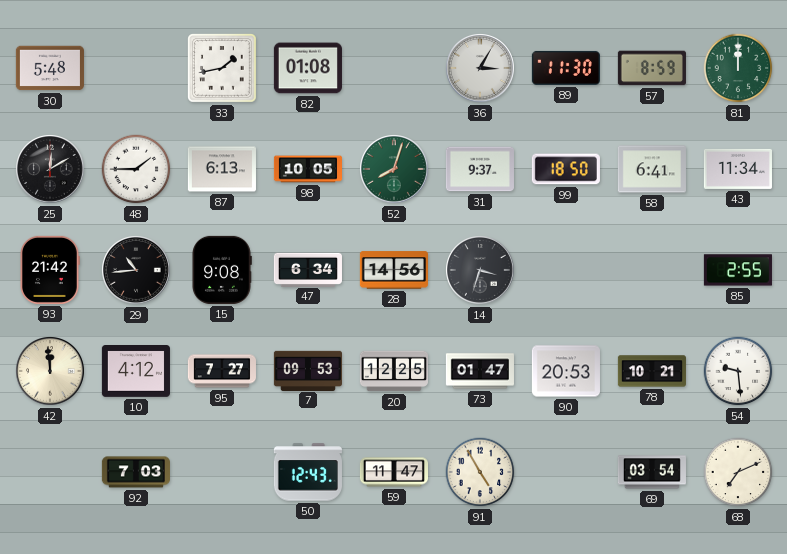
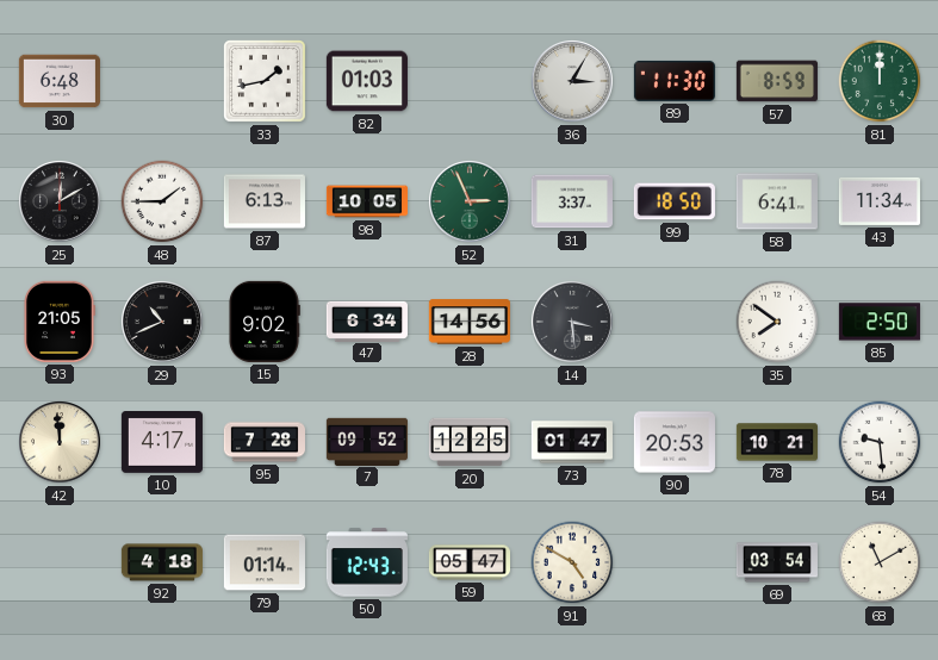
30: 5:48 -> 6:48 (60, 81)
82: 01:08 -> 01:03 (367, 81)
52: 8:03 -> 2:56 (471, 203)
31: 9:37 -> 3:37 (572, 201)
93: 21:42 -> 21:05 (60, 322)
29: 10:44 -> 10:41 (163, 323)
15: 9:08 -> 9:02 (265, 322)
14: 3:33 -> 3:29 (573, 323)
35: none -> 7:51 (777, 322)
85: 2:55 -> 2:50 (880, 322)
10: 4:12 -> 4:17 (162, 443)
95: 7:27 -> 7:28 (265, 442)
7: 09:53 -> 09:52 (367, 441)
92: 7:03 -> 4:18 (162, 562)
79: none -> 01:14 (265, 562)
59: 11:47 -> 05:47 (468, 562)
91: 4:55 -> 4:50 (572, 562)
68: 7:11 -> 11:10 (880, 562)
